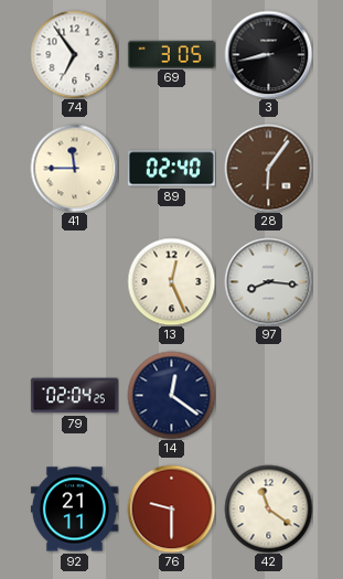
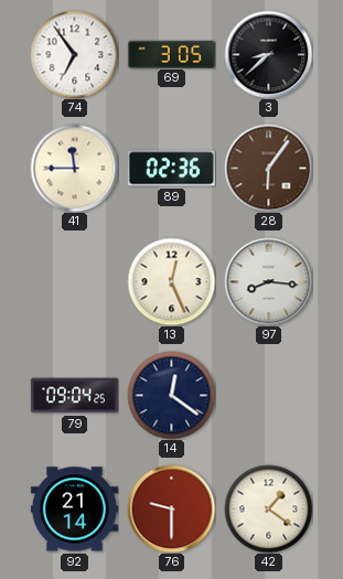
3: 8:43 -> 8:38 (268, 54)
89: 02:40 -> 02:36 (171, 169)
79: 02:04 -> 09:04 (74, 396)
92: 21:11 -> 21:14 (74, 510)
42: 11:21 -> 1:21 (268, 508)
